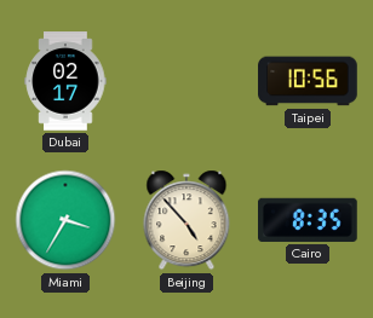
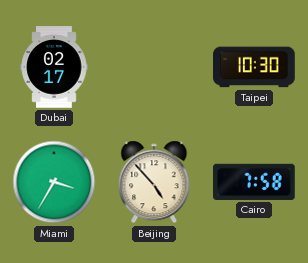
Taipei: 10:56 -> 10:30 (254, 67)
Cairo: 8:35 -> 7:58 (255, 182)
